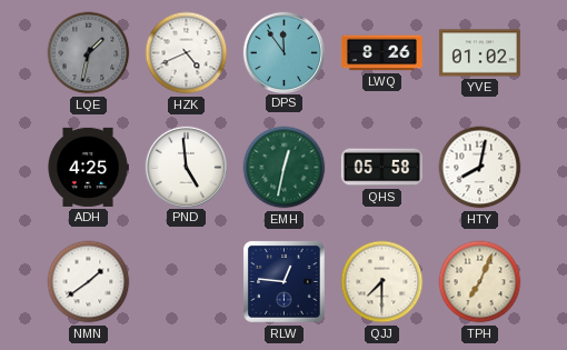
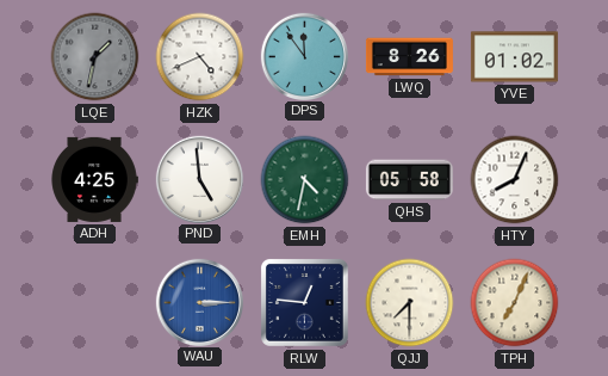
EMH: 12:32 -> 4:32 (305, 180)
HTY: 8:02 -> 8:04 (515, 180)
NMN: 1:39 -> none (89, 282)
WAU: none -> 3:15 (199, 302)
